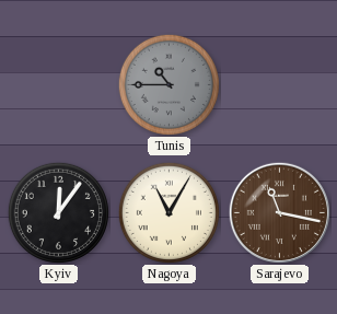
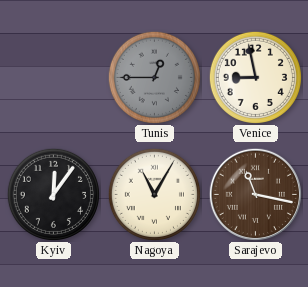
Tunis: 10:45 -> 12:45 (154, 77)
Venice: none -> 8:58 (255, 77)
